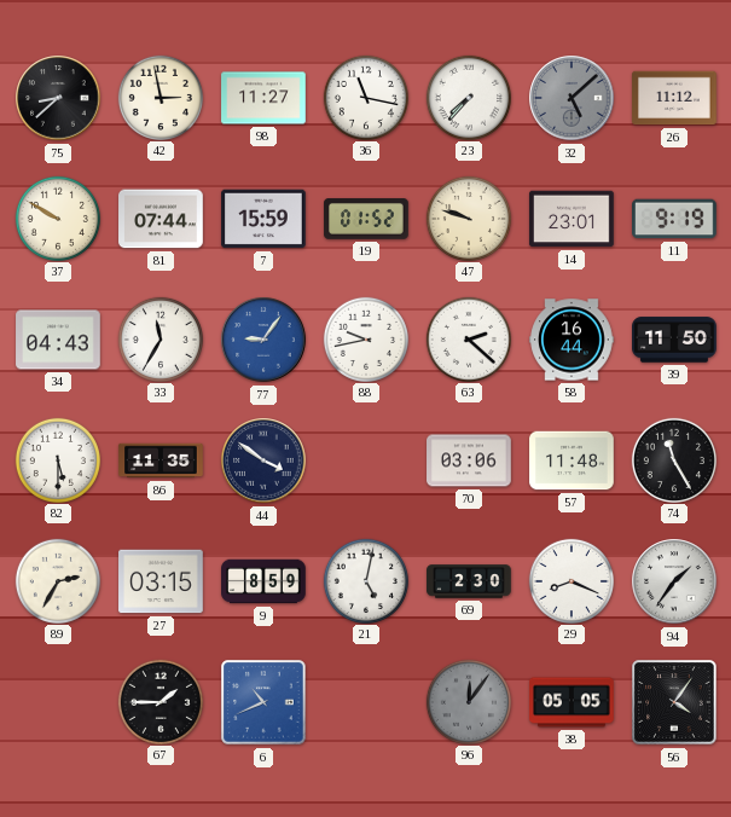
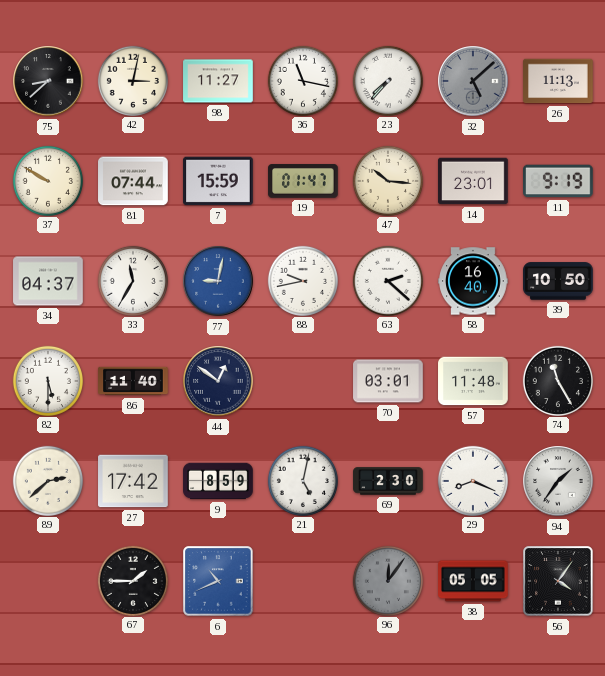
42: 2:58 -> 3:02 (132, 80)
26: 11:12 -> 11:13 (558, 81)
19: 01:52 -> 01:47 (303, 181)
47: 9:48 -> 10:16 (387, 180)
34: 04:43 -> 04:37 (48, 281)
77: 9:06 -> 9:02 (218, 281)
58: 16:44 -> 16:40 (473, 281)
39: 11:50 -> 10:50 (558, 281)
86: 11:35 -> 11:40 (133, 381)
44: 3:51 -> 12:51 (218, 381)
70: 03:06 -> 03:01 (388, 381)
89: 2:35 -> 2:38 (47, 480)
27: 03:15 -> 17:42 (133, 481)
